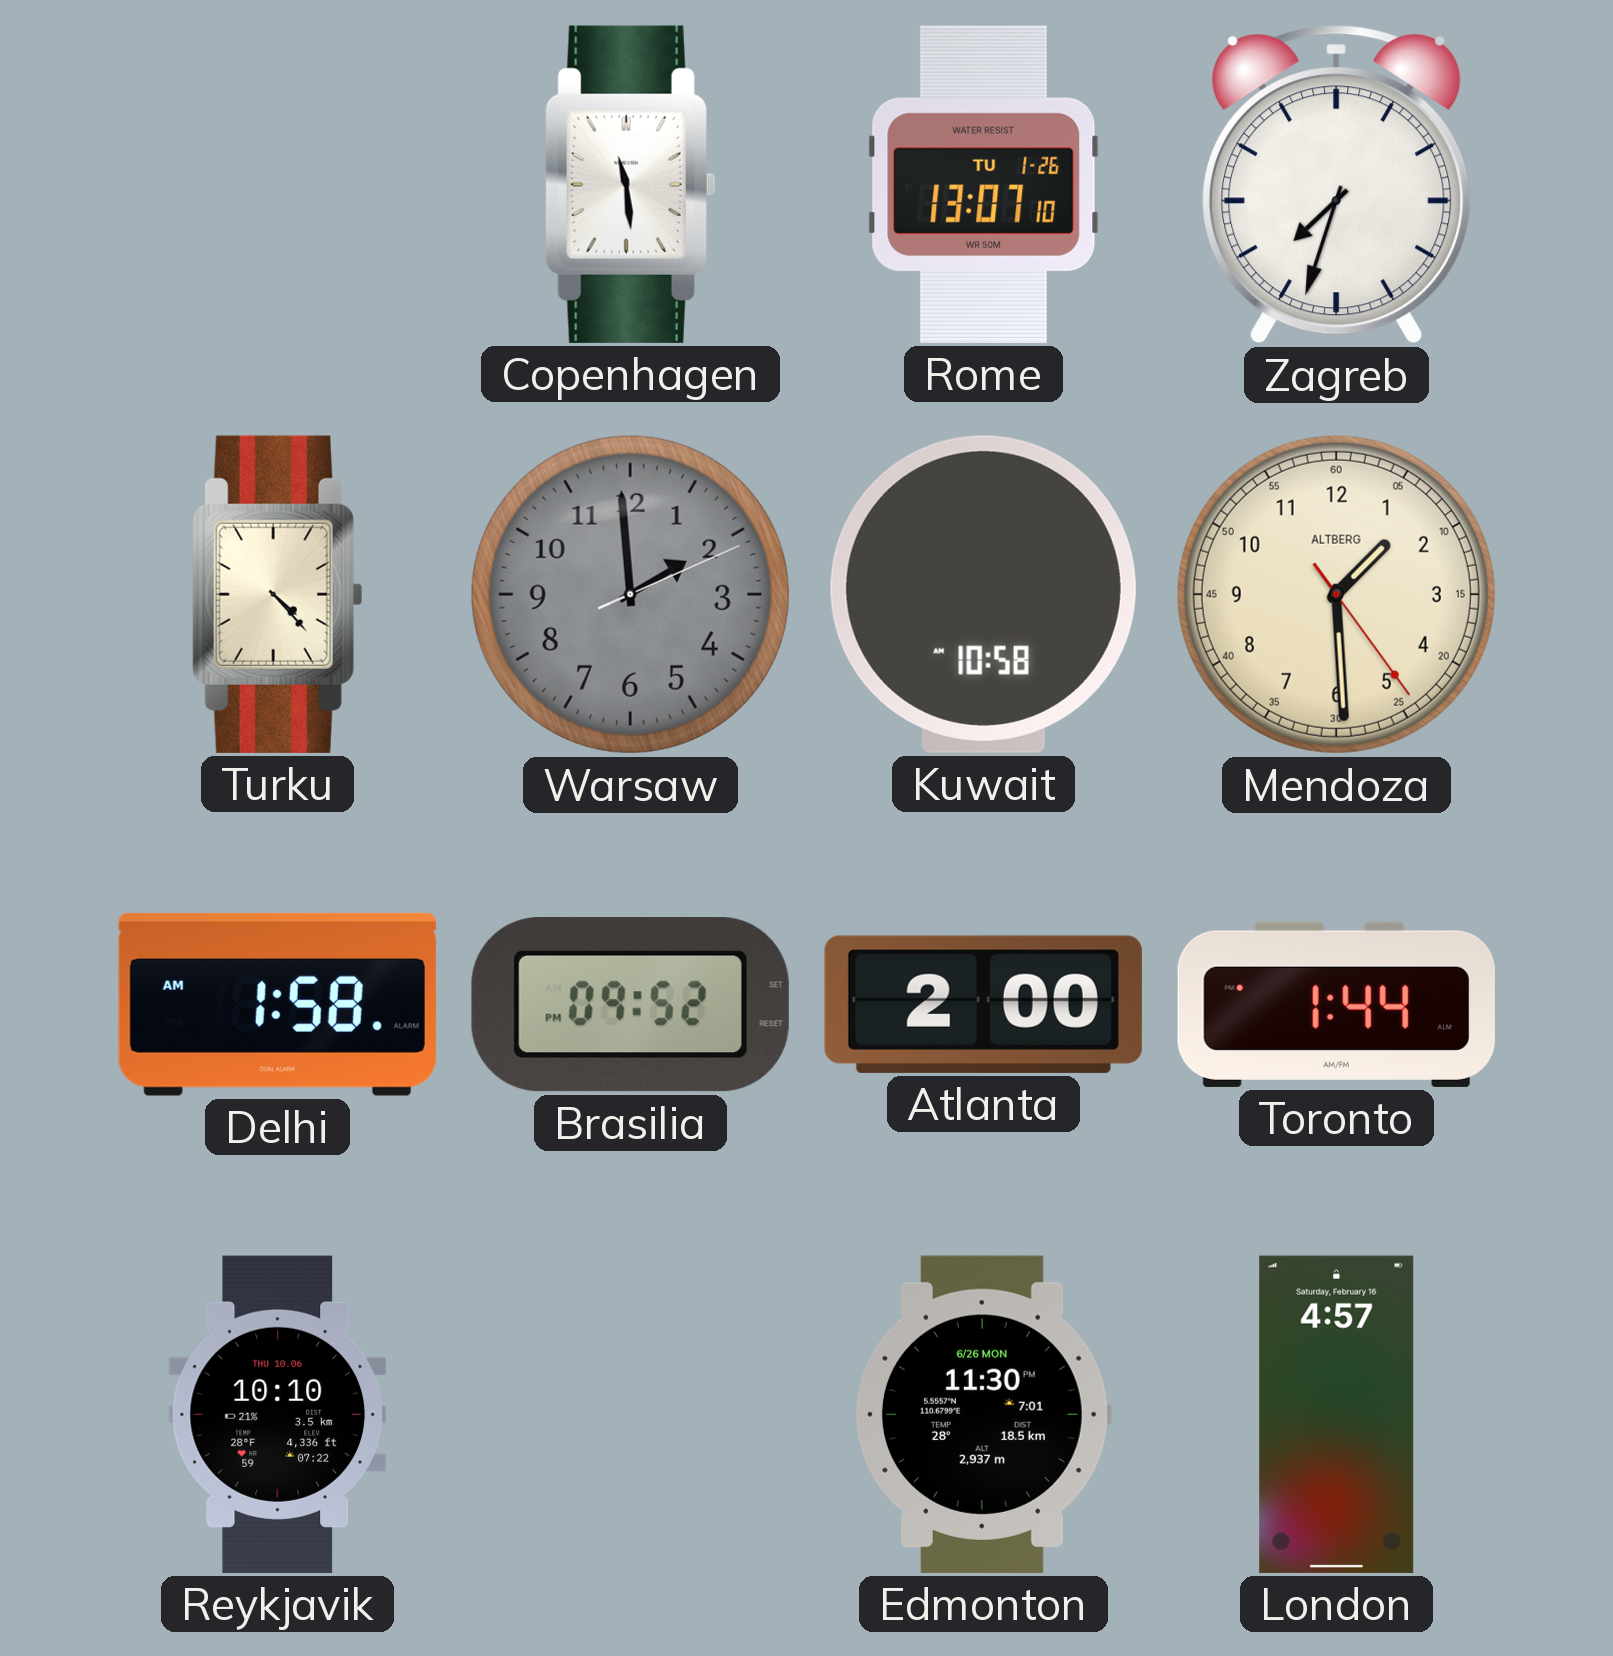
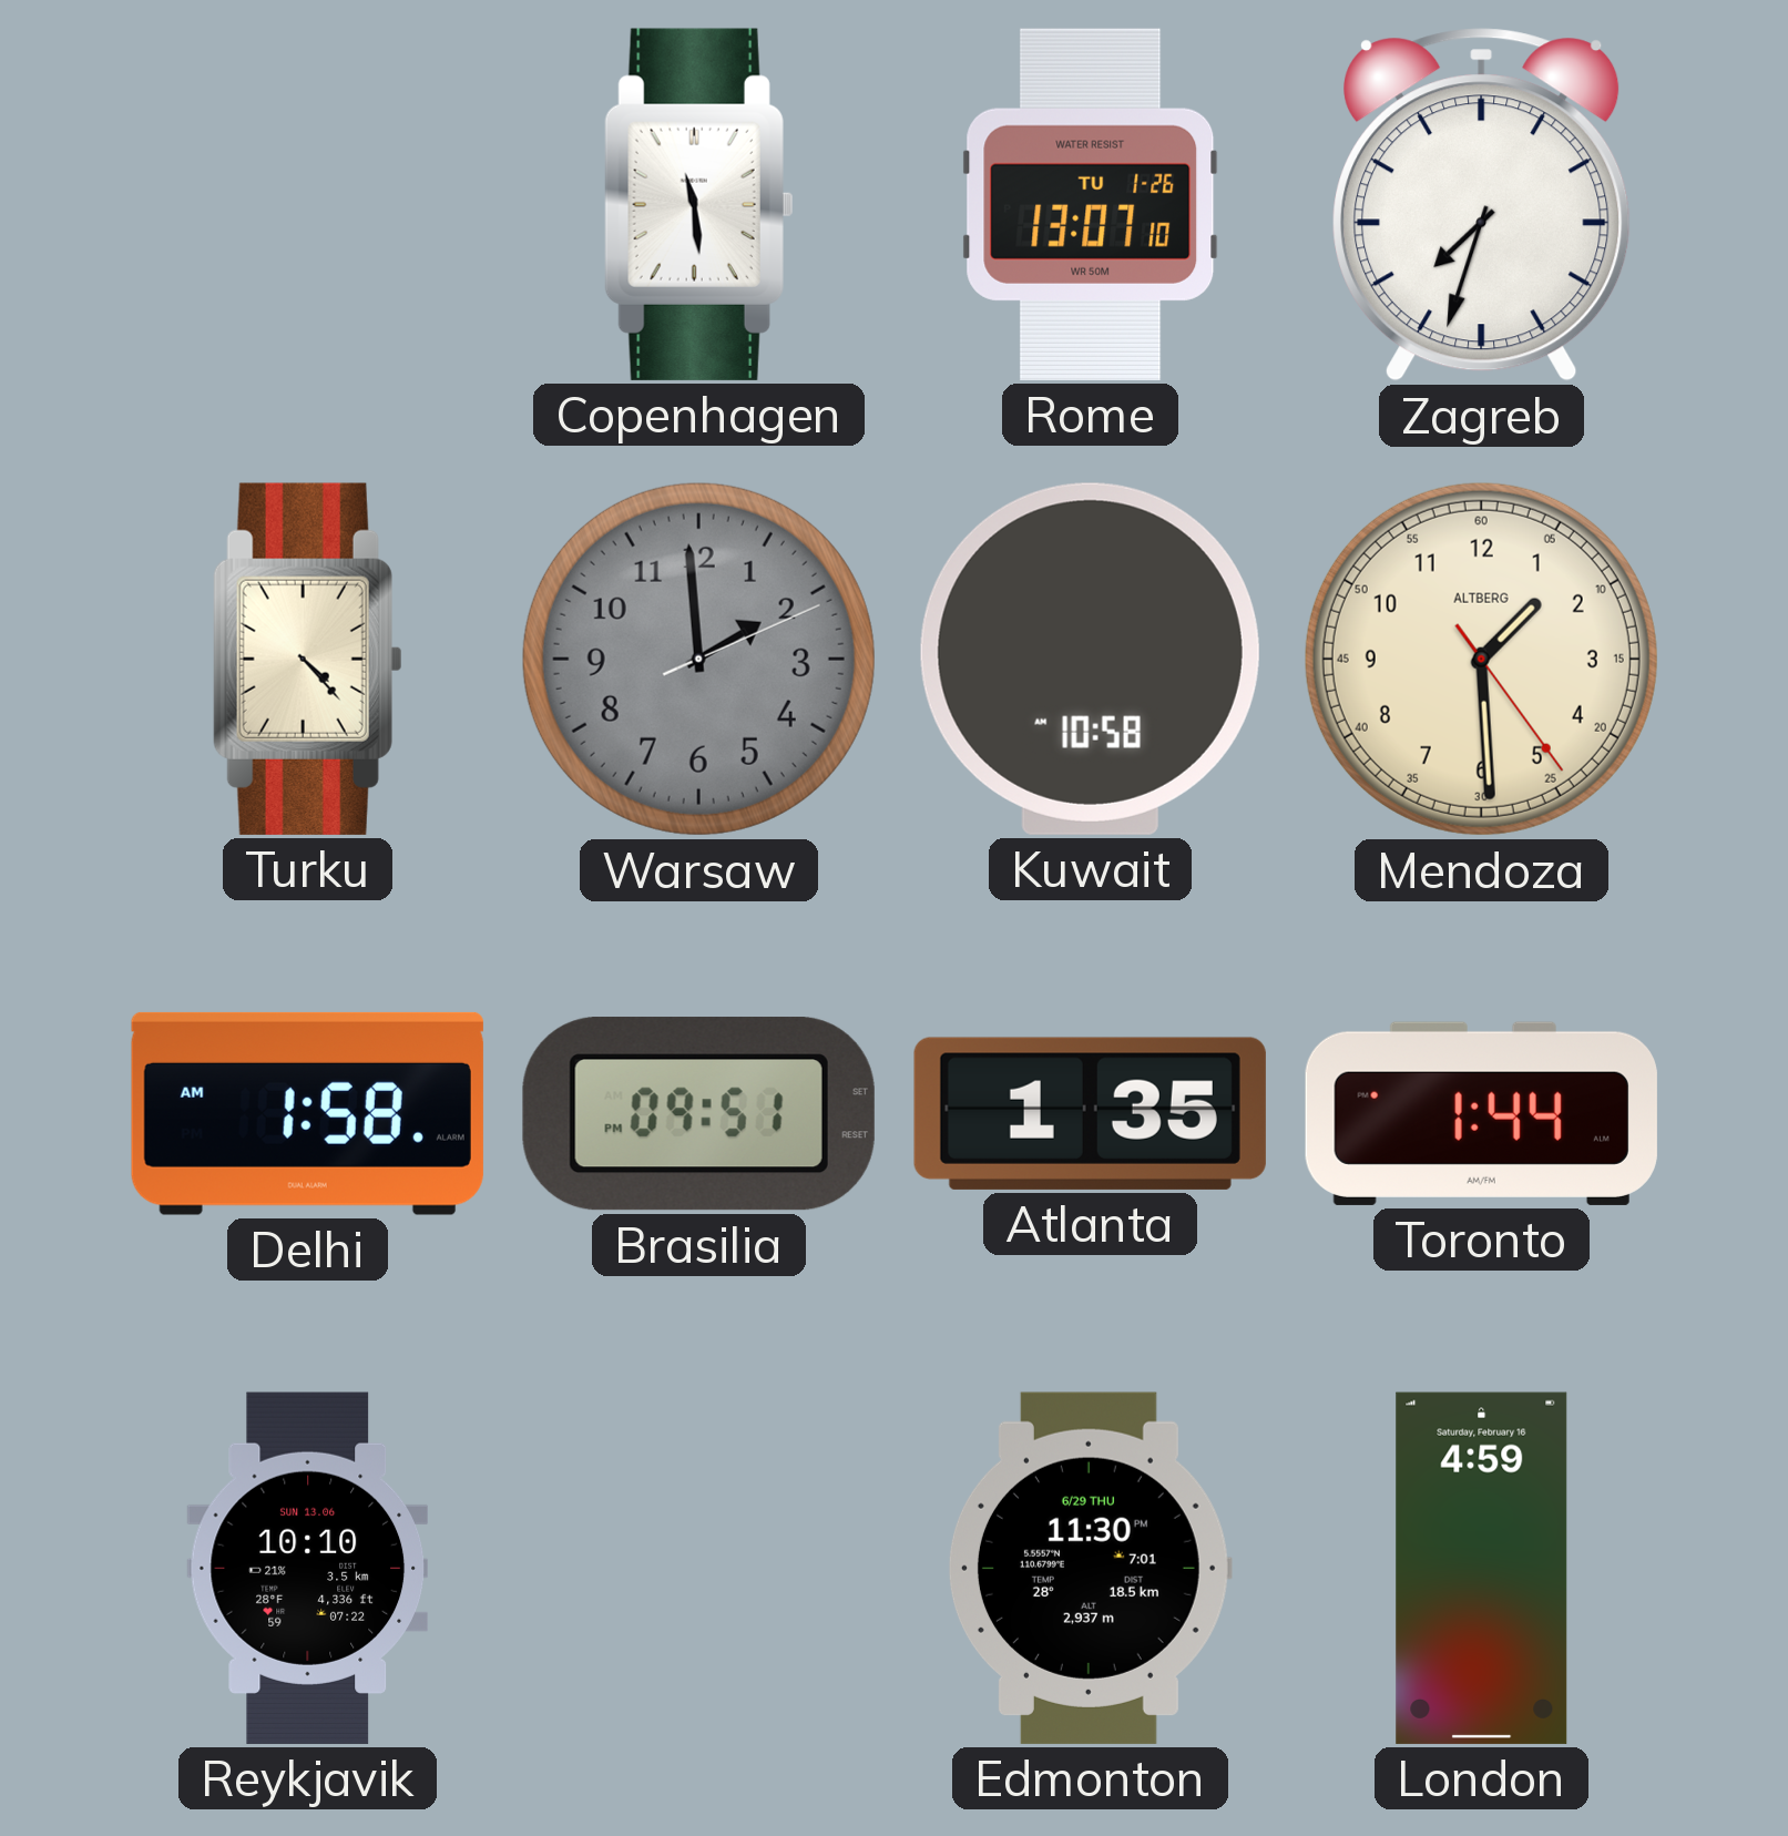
Brasilia: 09:52 -> 09:51 (698, 1114)
Atlanta: 2:00 -> 1:35 (1090, 1113)
Reykjavik date: THU 10.06 -> SUN 13.06 (307, 1568)
Edmonton date: 6/26 MON -> 6/29 THU (1090, 1568)
London: 4:57 -> 4:59 (1482, 1568)
